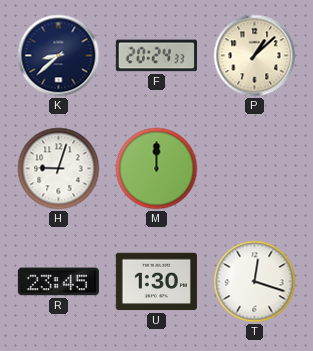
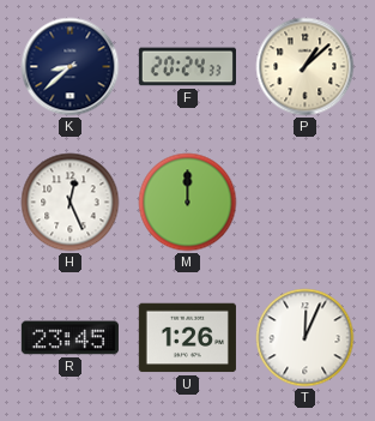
H: 9:03 -> 12:26 (71, 203)
U: 1:30 -> 1:26 (187, 338)
T: 12:18 -> 12:04 (306, 338)
